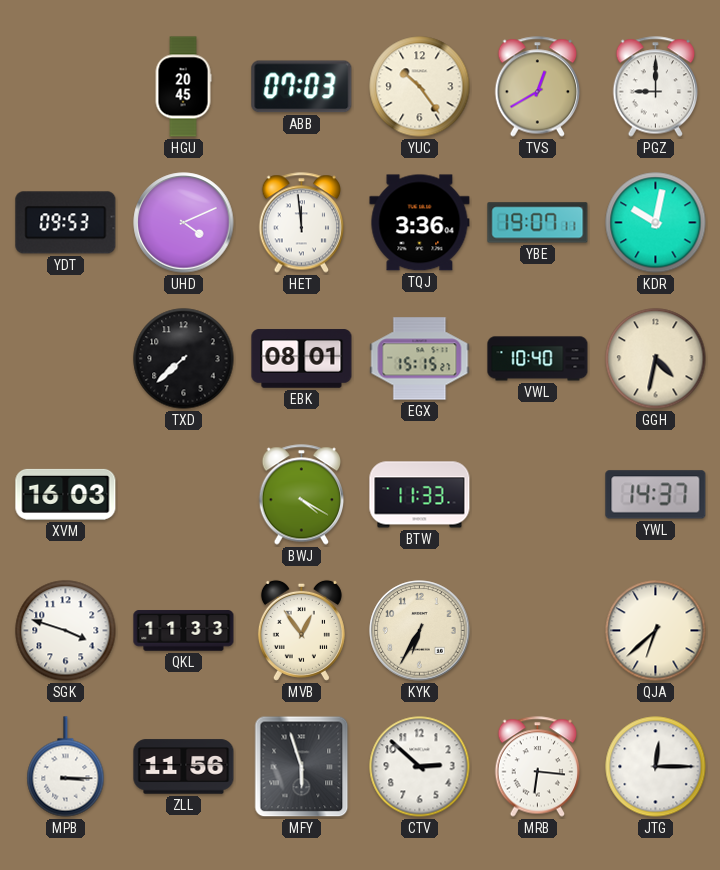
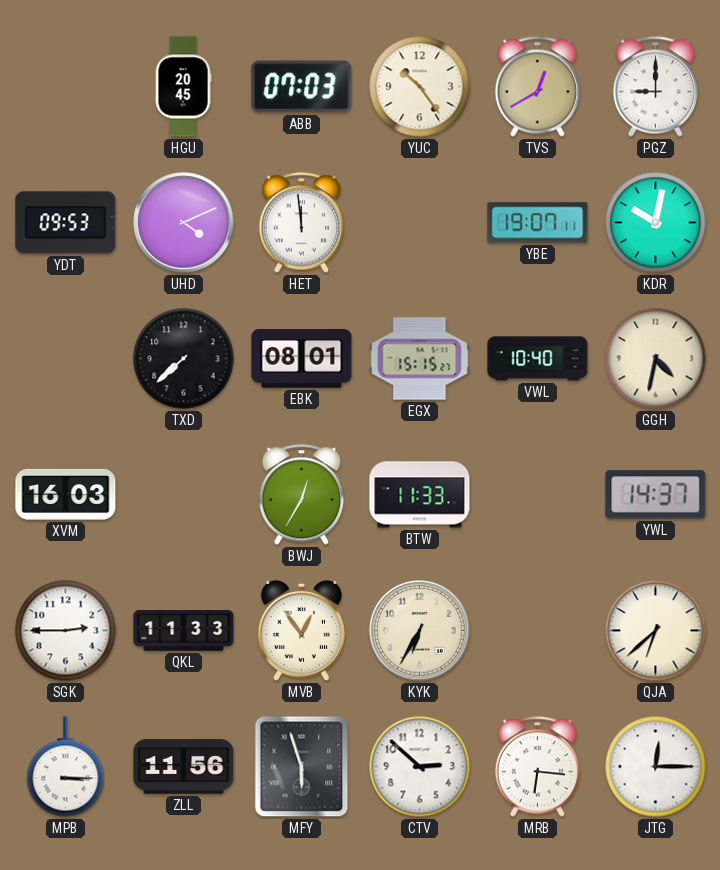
TQJ: 3:36 -> none (420, 223)
BWJ: 4:20 -> 12:35 (302, 495)
SGK: 3:48 -> 2:45 (66, 631)
